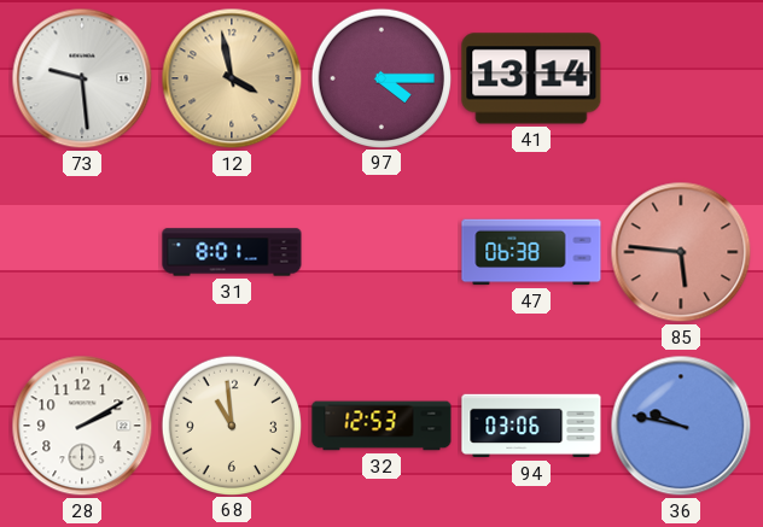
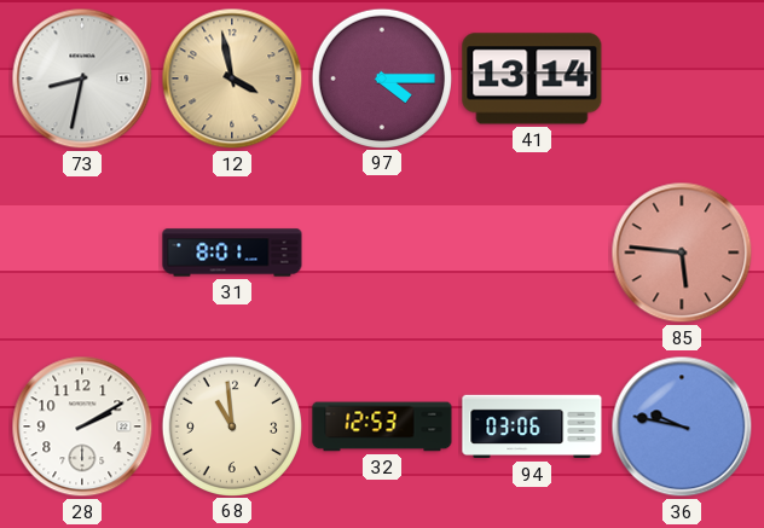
73: 9:29 -> 8:32 (82, 79)
47: 06:38 -> none (531, 252)
